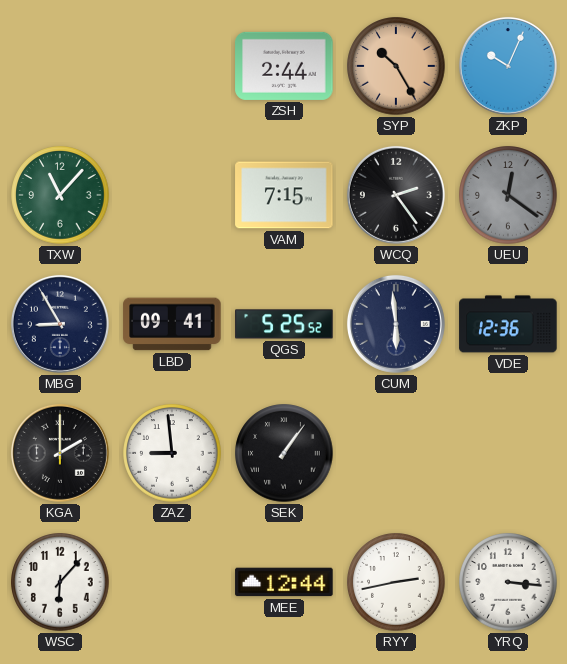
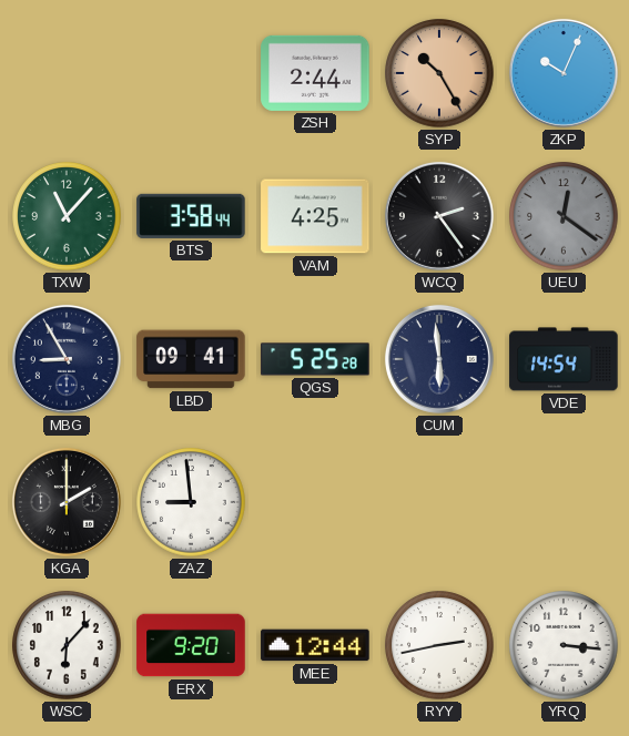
BTS: none -> 3:58 (191, 216)
VAM: 7:15 -> 4:25 (315, 216)
QGS: 5:25:52 -> 5:25:28 (315, 359)
VDE: 12:36 -> 14:54 (564, 359)
SEK: 1:06 -> none (284, 453)
ERX: none -> 9:20 (191, 645)
